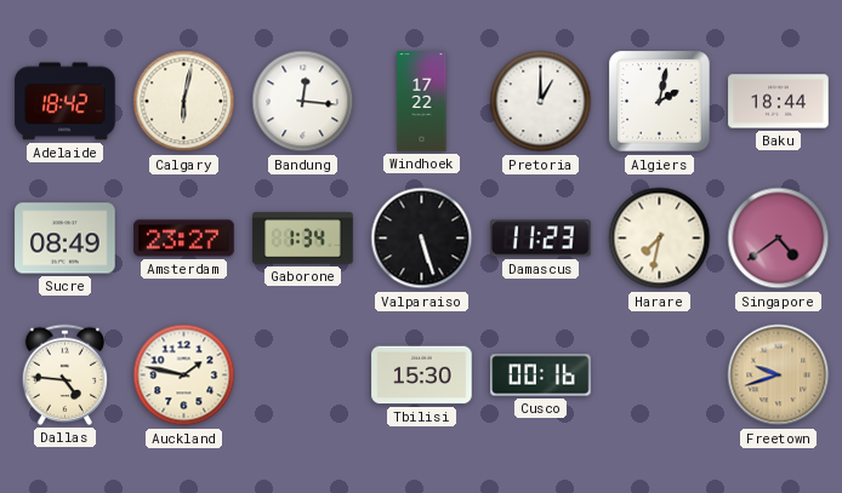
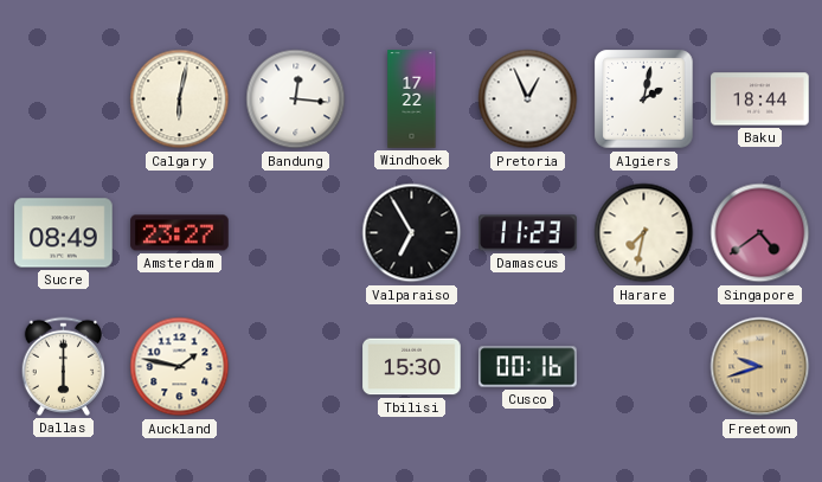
Adelaide: 18:42 -> none (66, 102)
Pretoria: 1:00 -> 12:56 (528, 99)
Gaborone: 1:34 -> none (303, 239)
Valparaiso: 5:27 -> 6:55 (412, 233)
Dallas: 4:46 -> 6:00 (63, 366)
